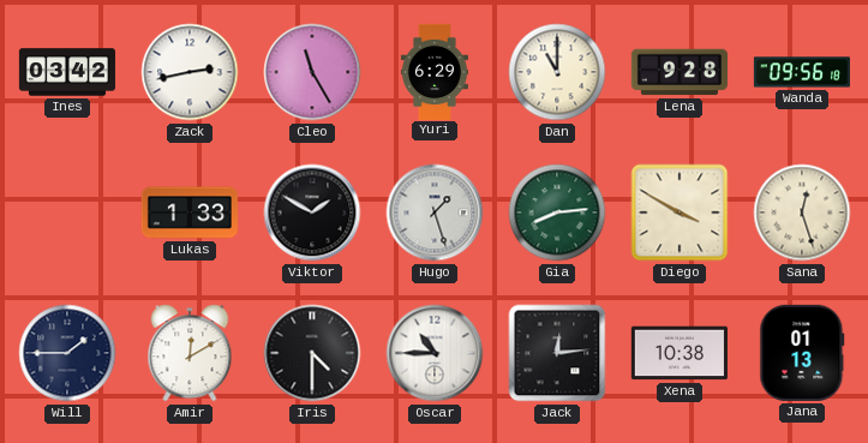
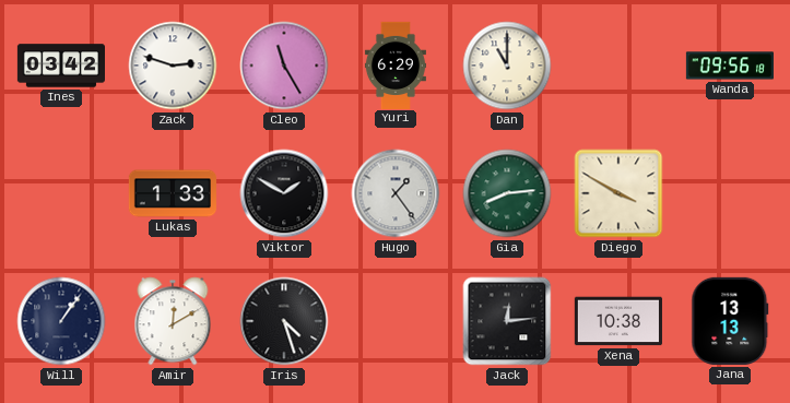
Zack: 2:43 -> 2:48 (173, 66)
Lena: 9:28 -> none (680, 72)
Hugo: 1:27 -> 1:24 (396, 193)
Sana: 12:27 -> none (802, 212)
Will: 1:45 -> 1:06 (61, 321)
Iris: 4:30 -> 4:27 (284, 321)
Oscar: 10:45 -> none (435, 353)
Jana: 01:13 -> 13:13 (730, 321)
